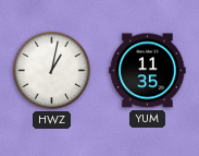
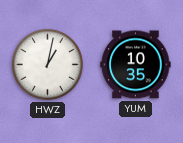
YUM: 11:35 -> 10:35 (136, 65)
